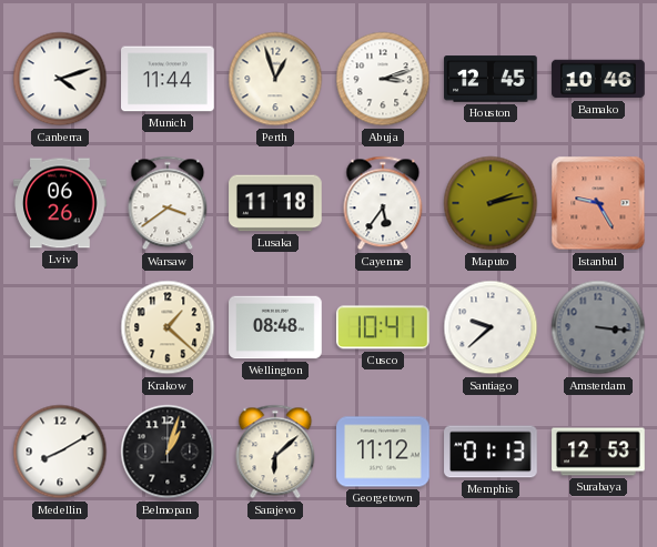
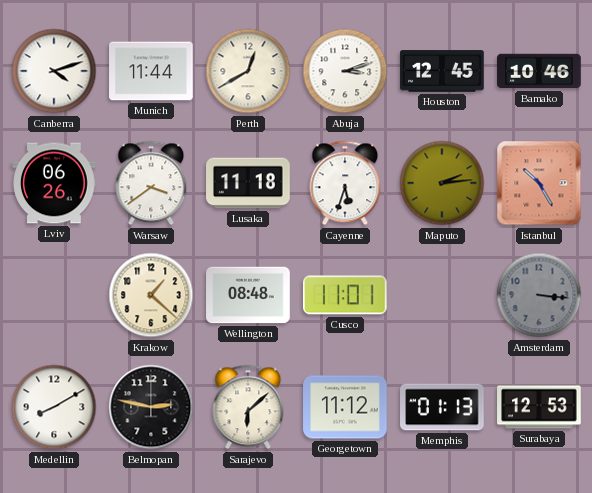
Perth: 12:57 -> 12:40 (248, 71)
Cayenne: 5:36 -> 5:33 (345, 183)
Maputo: 2:13 -> 2:14 (442, 183)
Istanbul: 9:25 -> 10:25 (539, 183)
Cusco: 10:41 -> 11:01 (345, 295)
Santiago: 9:38 -> none (491, 327)
Belmopan: 1:03 -> 2:47 (151, 407)
